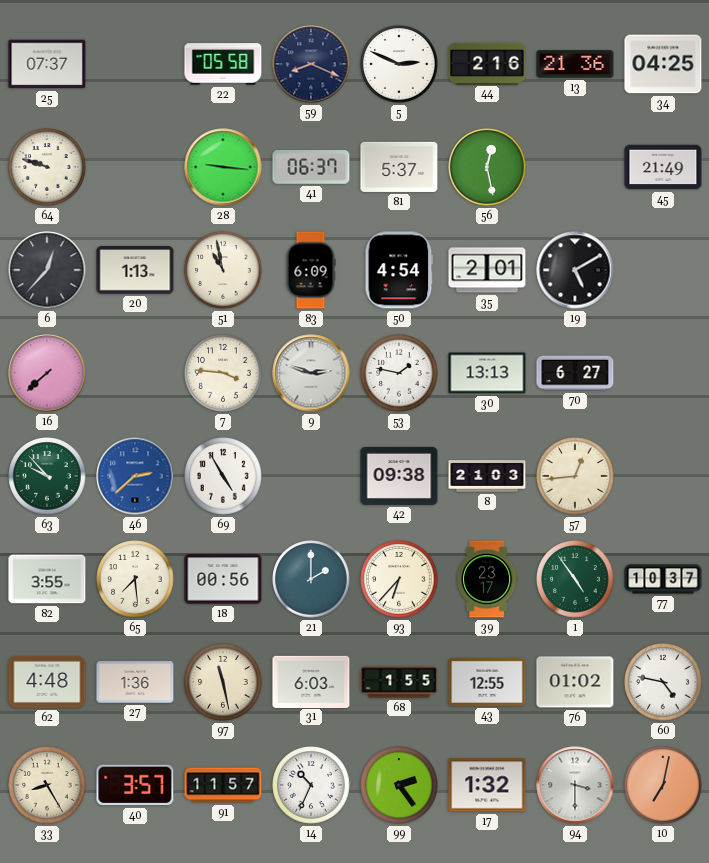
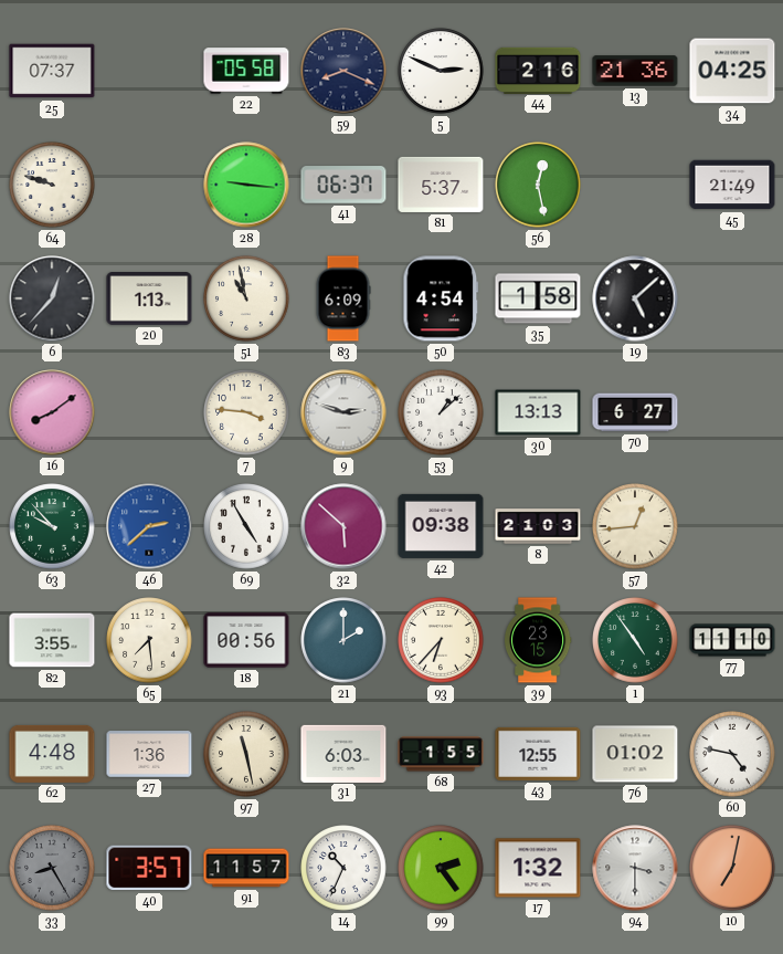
35: 2:01 -> 1:58 (538, 298)
19: 5:10 -> 5:08 (635, 298)
16: 7:38 -> 8:09 (52, 412)
53: 1:47 -> 1:08 (441, 412)
32: none -> 5:52 (343, 526)
39: 23:17 -> 23:15 (538, 640)
77: 10:37 -> 11:10 (732, 640)
33 dial: cream -> grey (52, 868)
